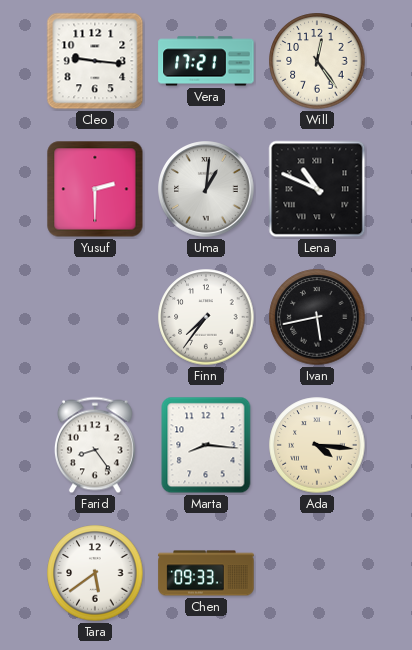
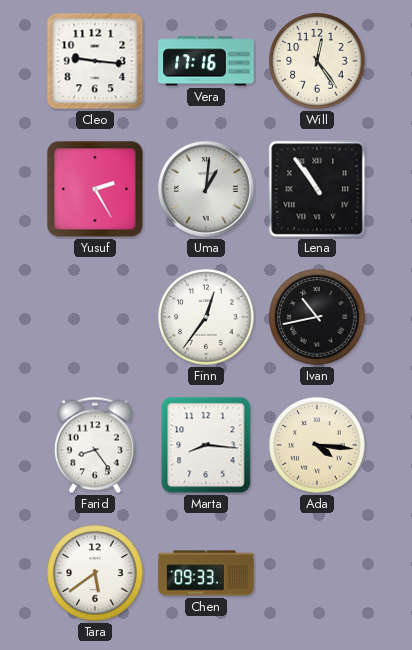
Vera: 17:21 -> 17:16 (206, 61)
Yusuf: 2:30 -> 2:25 (95, 189)
Lena: 10:49 -> 10:54 (317, 189)
Finn: 7:36 -> 12:36 (206, 317)
Ivan: 5:43 -> 10:43 (317, 317)
